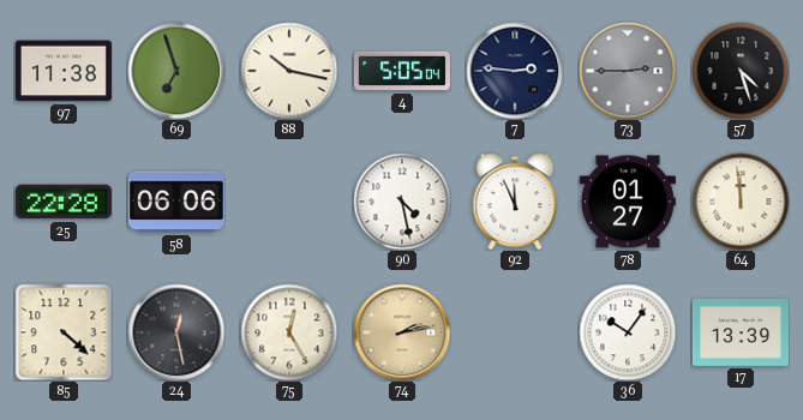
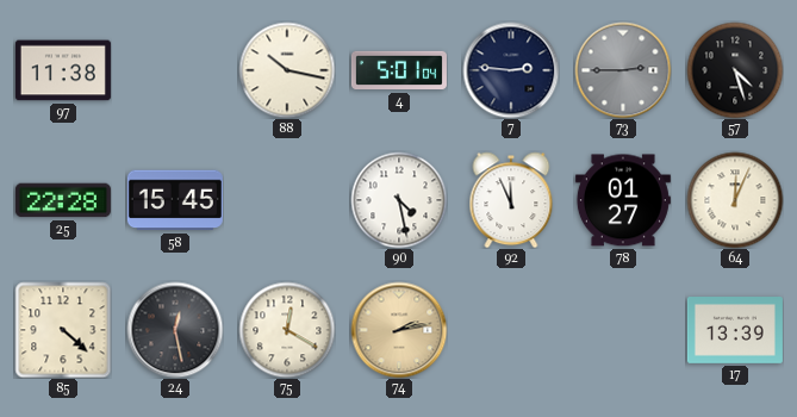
69: 6:57 -> none (176, 71)
4: 5:05 -> 5:01 (399, 70)
58: 06:06 -> 15:45 (175, 200)
64: 11:59 -> 12:04 (735, 200)
75: 12:25 -> 12:20 (287, 330)
36: 10:06 -> none (628, 332)
